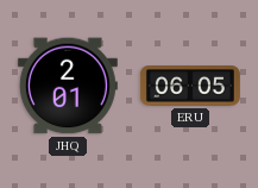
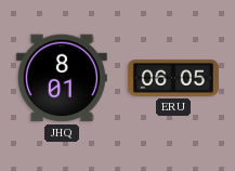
JHQ: 2:01 -> 8:01 (62, 78)
